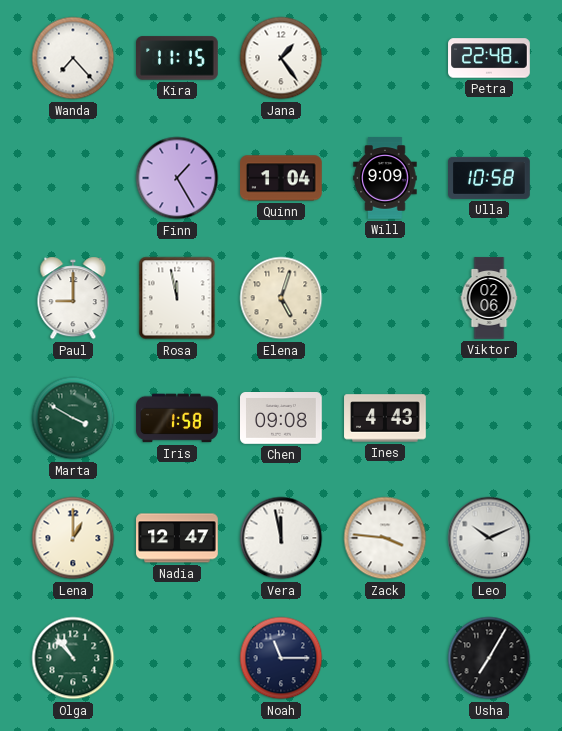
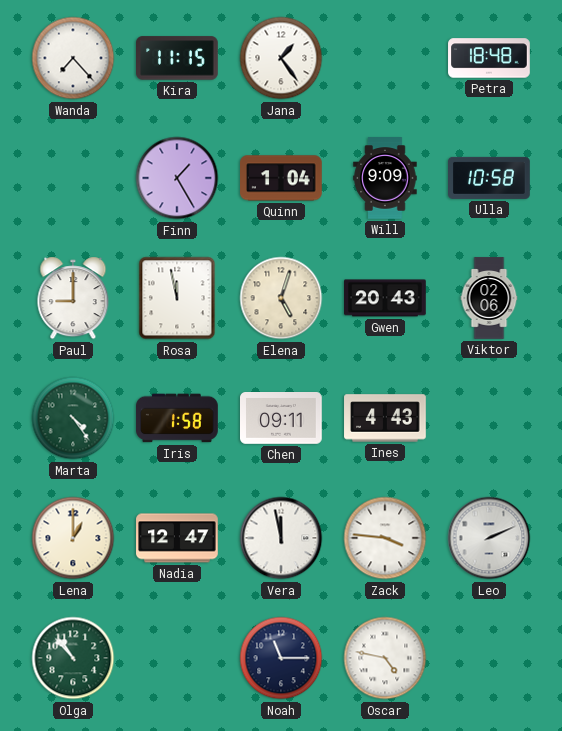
Petra: 22:48 -> 18:48 (489, 58)
Gwen: none -> 20:43 (385, 298)
Marta: 3:50 -> 4:24 (73, 418)
Chen: 09:08 -> 09:11 (281, 419)
Leo: 10:11 -> 2:11 (489, 538)
Oscar: none -> 4:47 (385, 658)
Usha: 7:05 -> none (489, 658)
